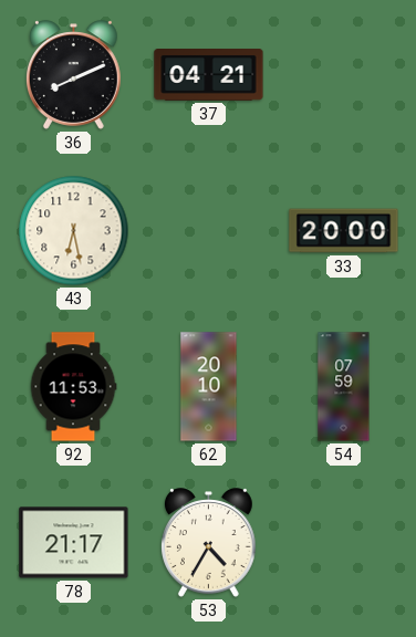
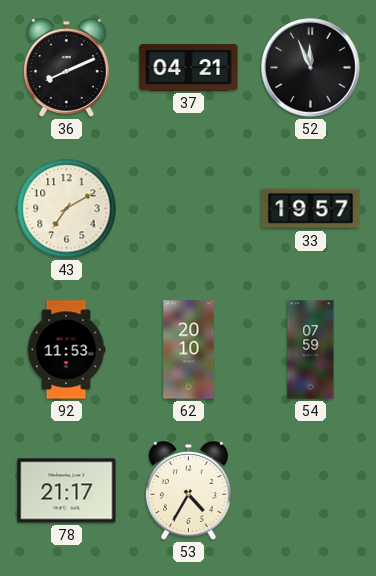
52: none -> 11:56 (311, 68)
43: 6:28 -> 7:10 (67, 209)
33: 20:00 -> 19:57 (311, 209)
